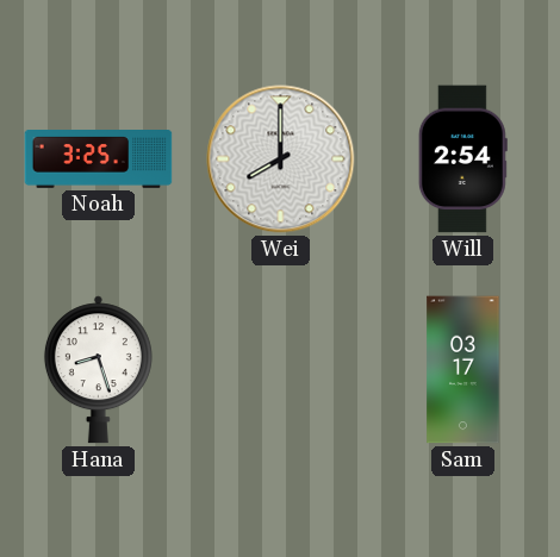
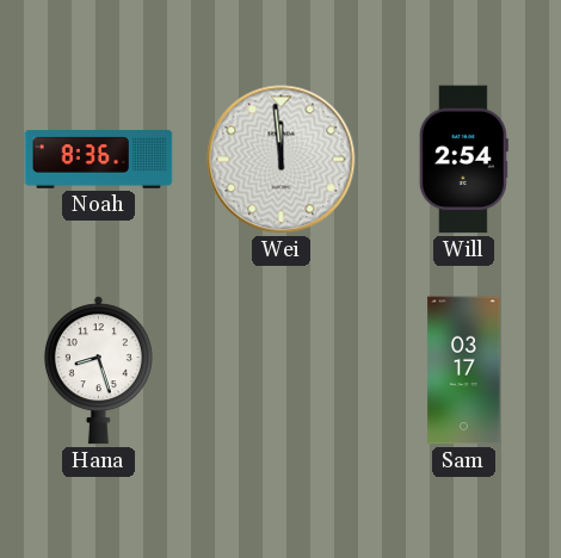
Noah: 3:25 -> 8:36 (99, 160)
Wei: 8:00 -> 11:59 (282, 160)
